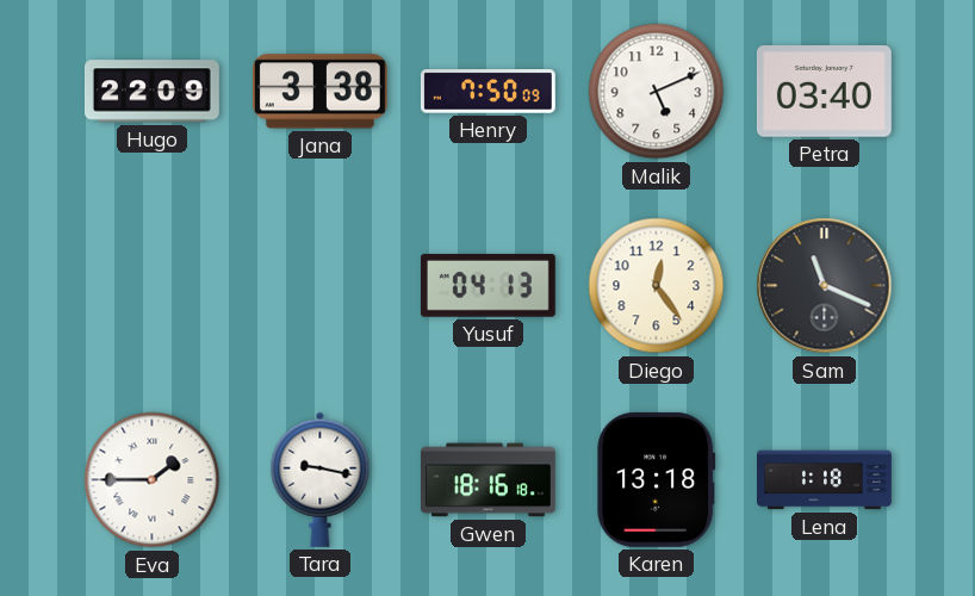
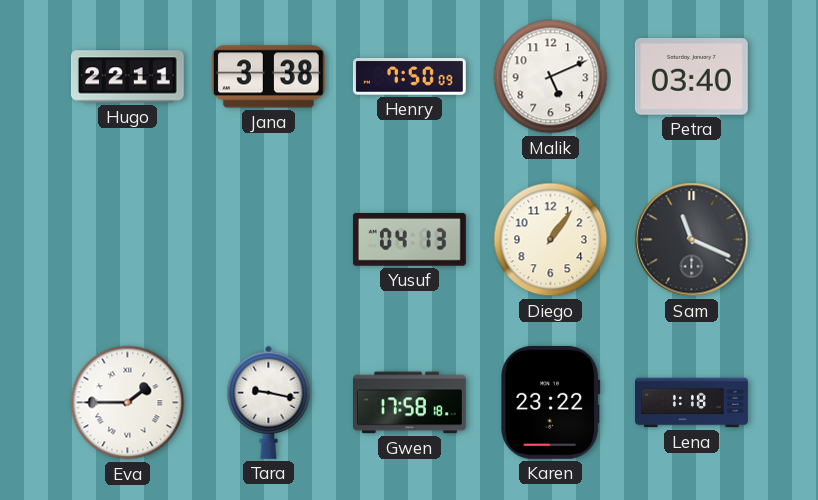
Hugo: 22:09 -> 22:11 (127, 77)
Diego: 12:24 -> 1:06 (551, 240)
Gwen: 18:16 -> 17:58 (409, 403)
Karen: 13:18 -> 23:22 (551, 402)
